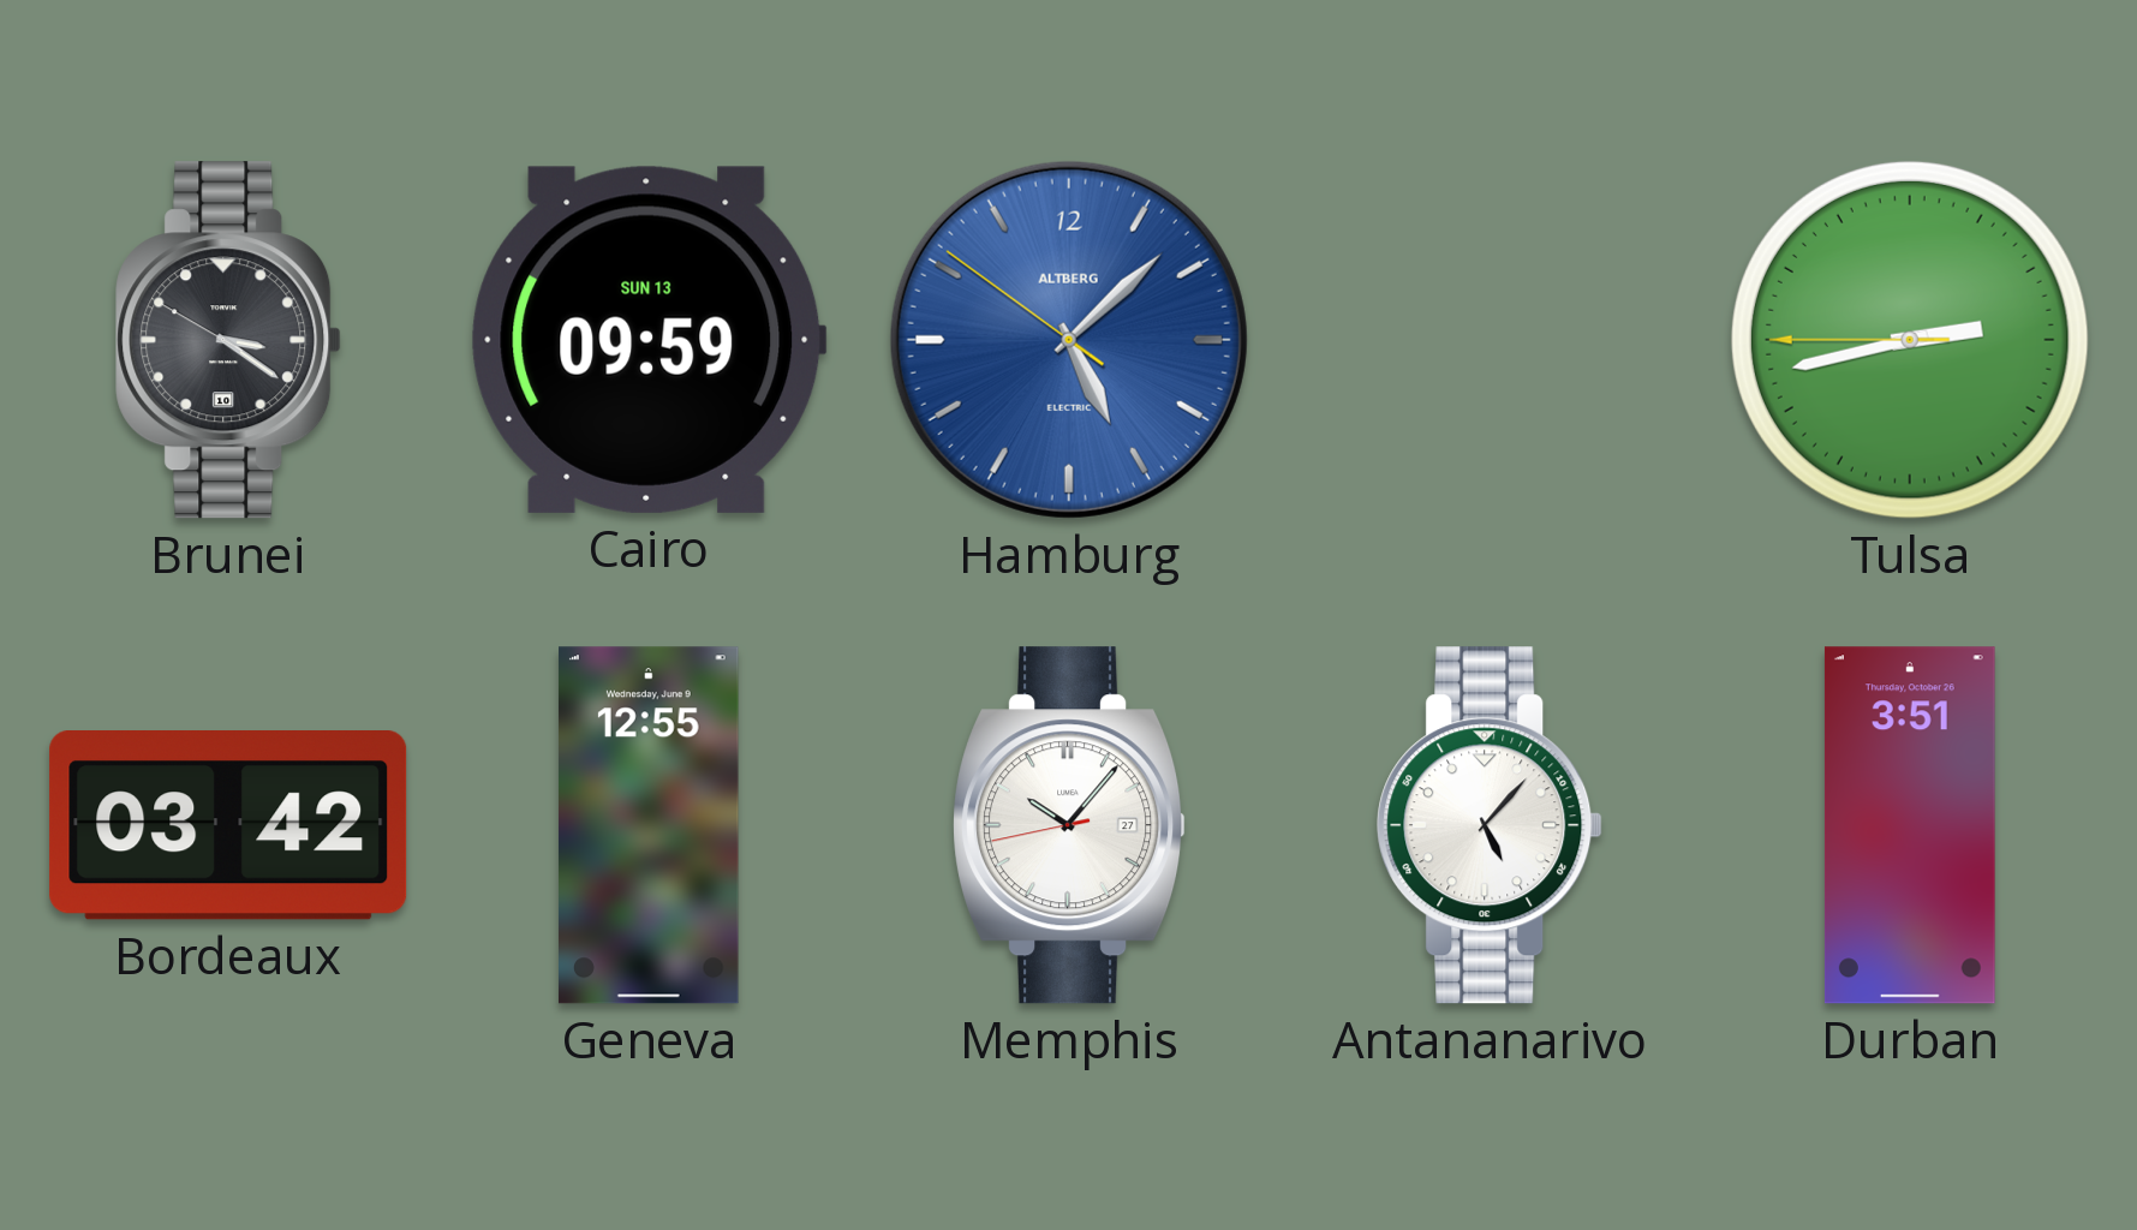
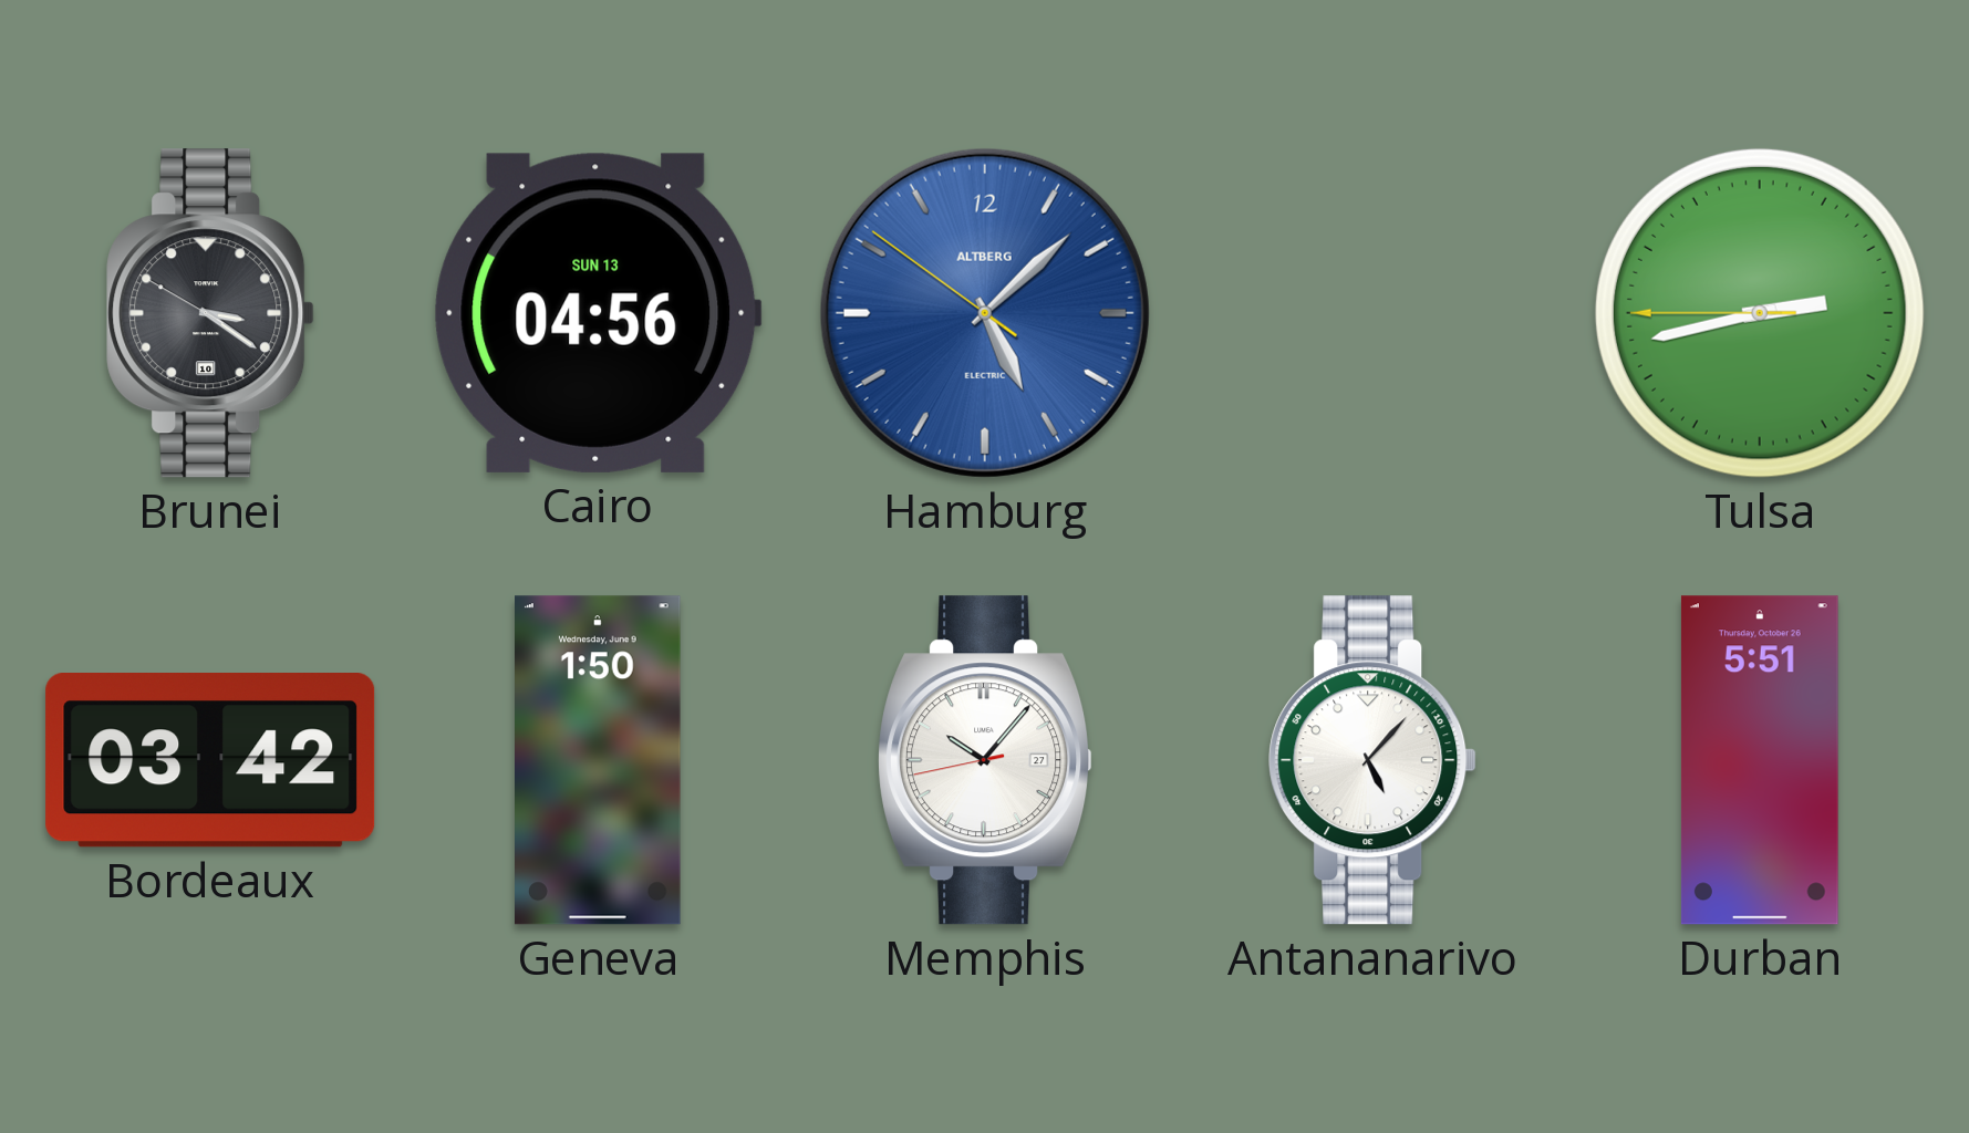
Cairo: 09:59 -> 04:56 (598, 313)
Geneva: 12:55 -> 1:50 (599, 760)
Durban: 3:51 -> 5:51 (1760, 760)
